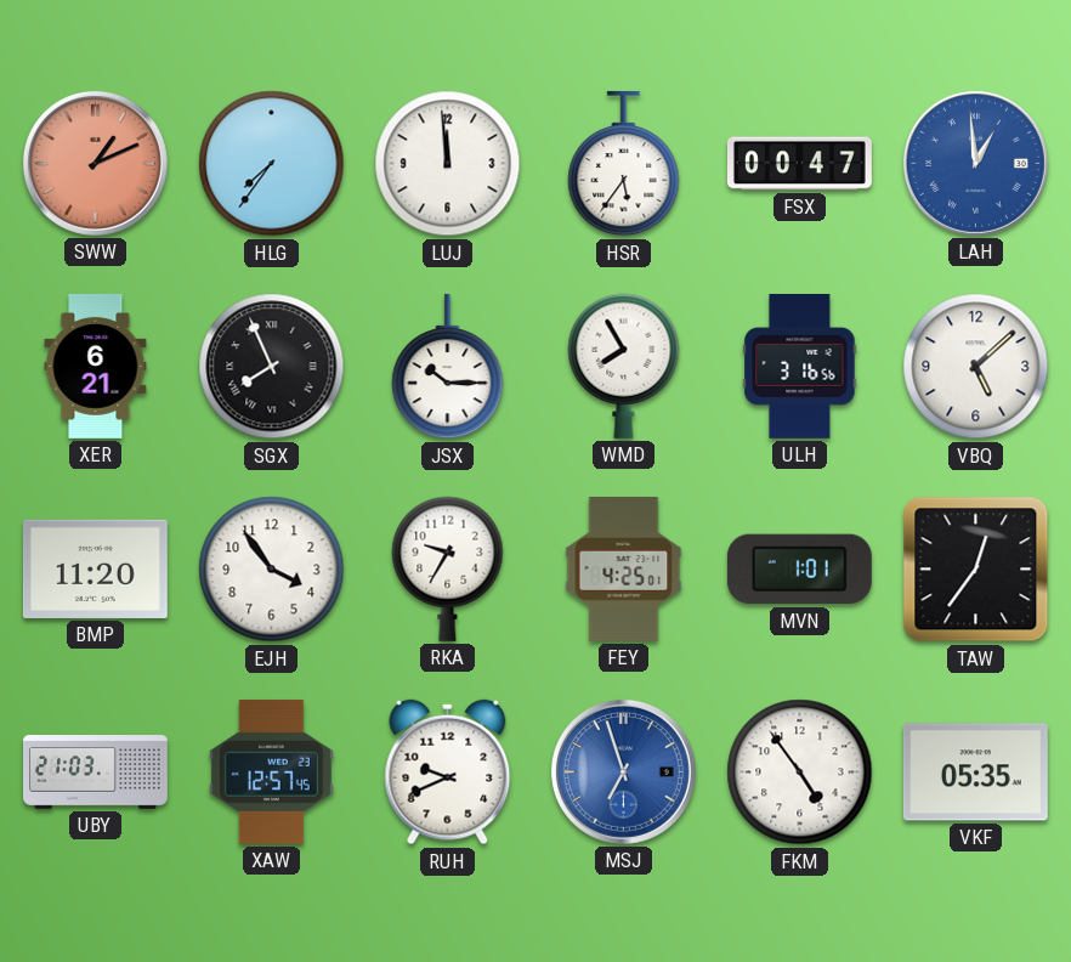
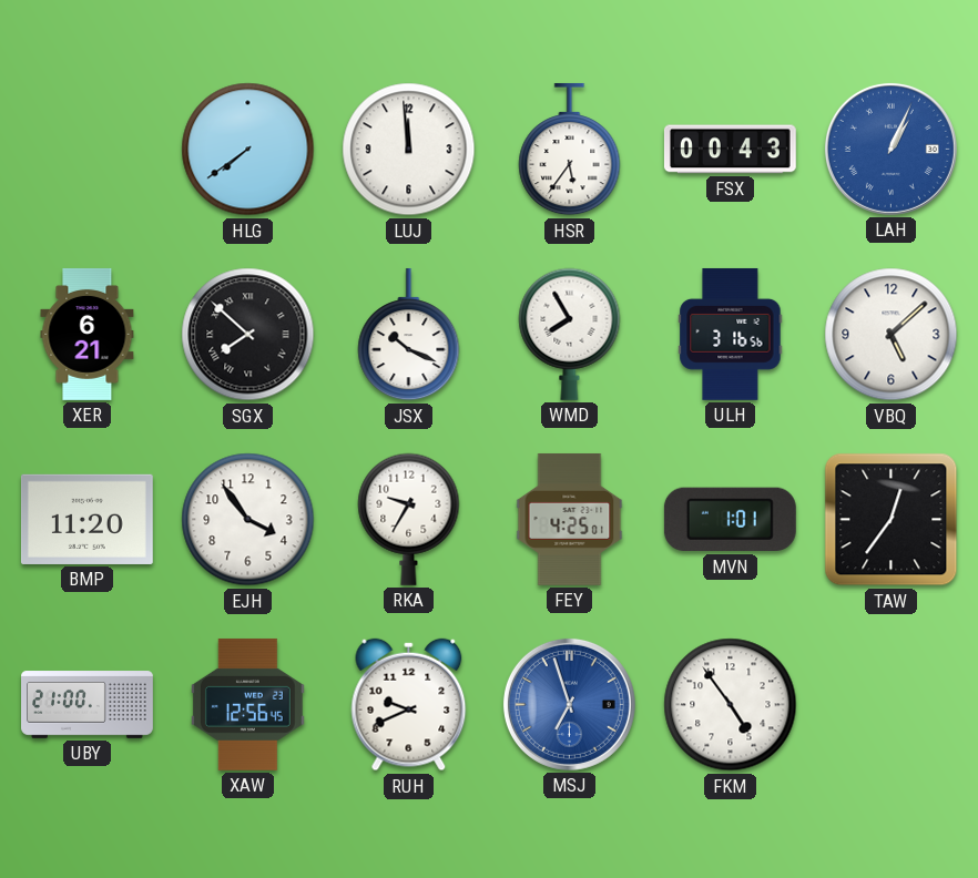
SWW: 1:11 -> none (95, 163)
HLG: 7:36 -> 7:39 (248, 150)
FSX: 00:47 -> 00:43 (730, 150)
LAH: 12:59 -> 1:04 (890, 149)
SGX: 7:56 -> 7:52 (248, 335)
JSX: 10:15 -> 10:19 (409, 335)
UBY: 21:03 -> 21:00 (88, 705)
XAW: 12:57 -> 12:56 (247, 704)
VKF: 05:35 -> none (975, 773)
